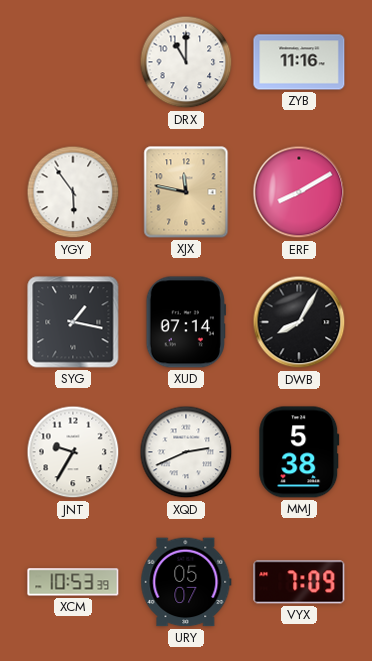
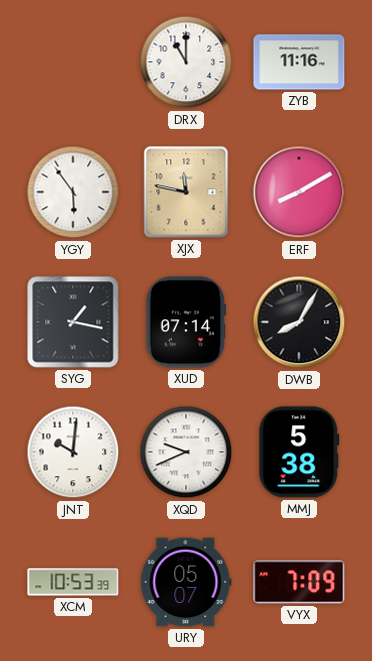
JNT: 9:35 -> 10:01 (73, 452)
XQD: 2:41 -> 9:41 (186, 452)
